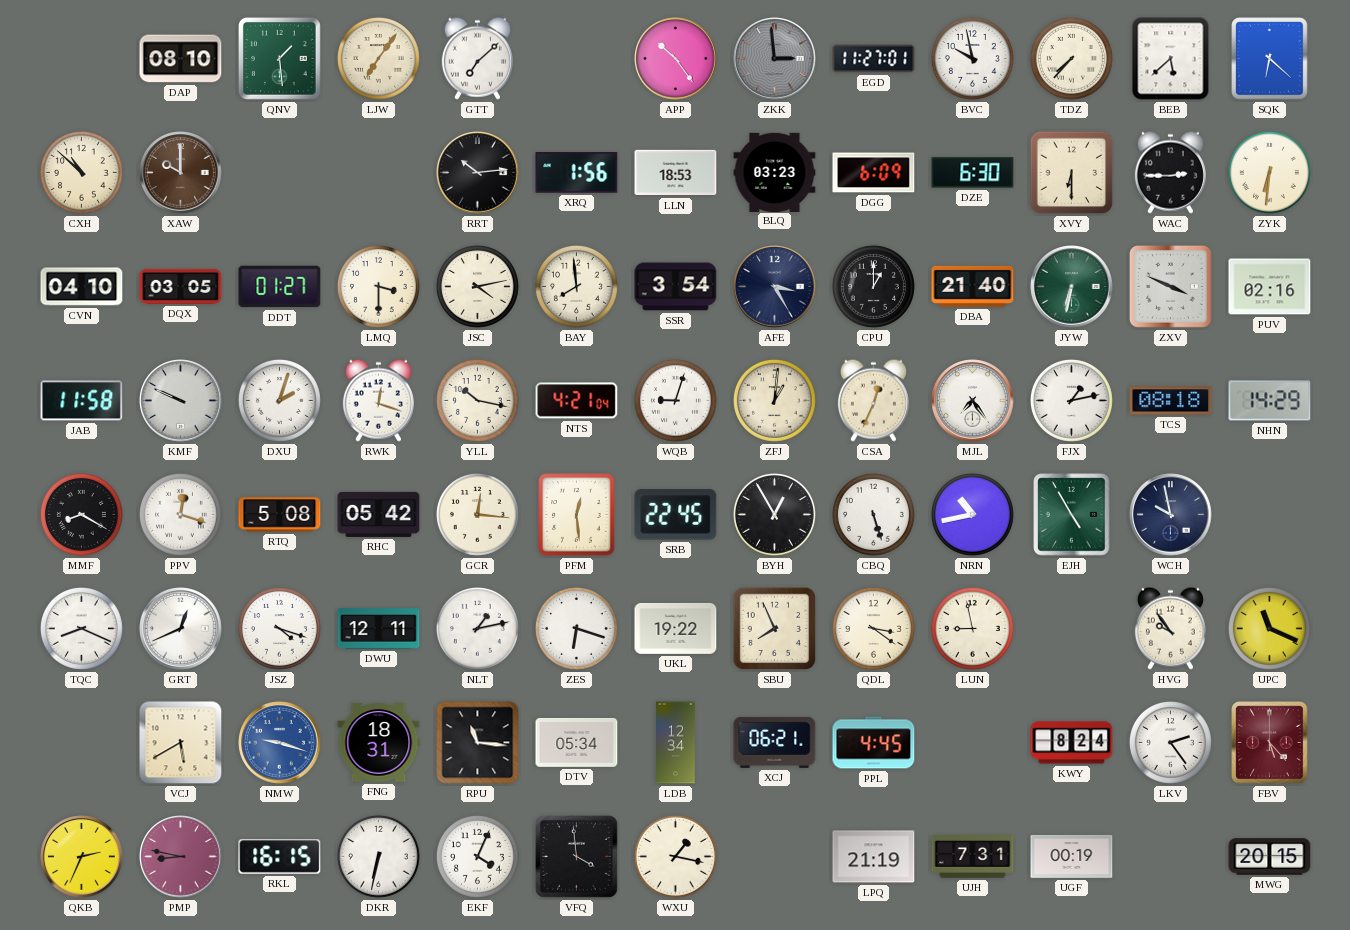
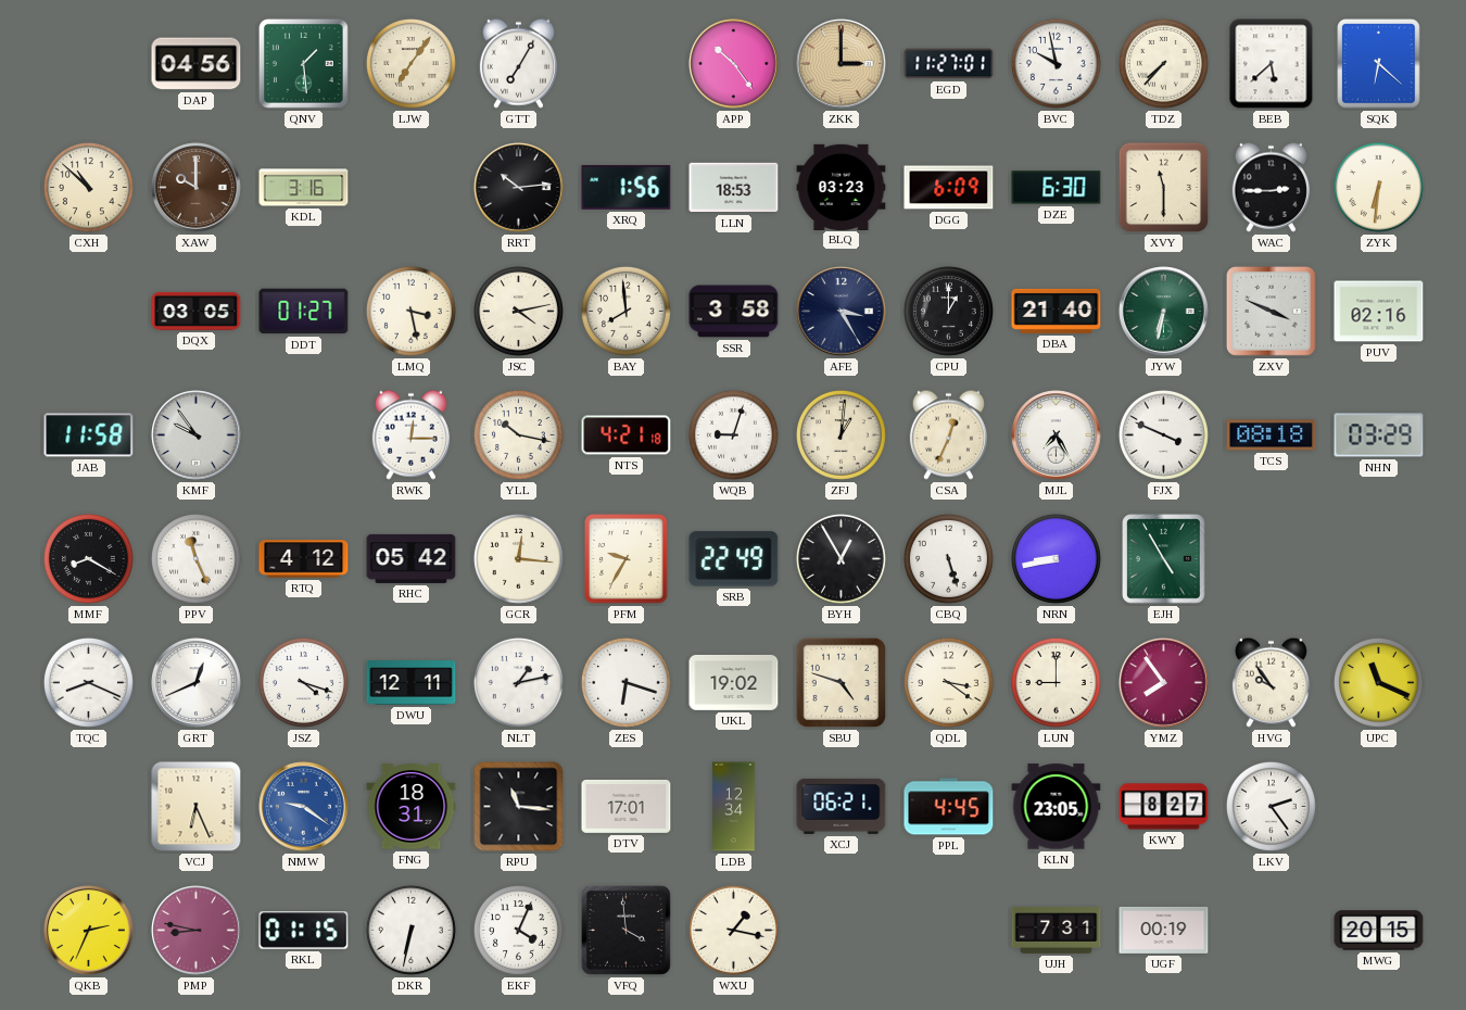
DAP: 08:10 -> 04:56 (197, 64)
GTT: 7:08 -> 7:05 (518, 63)
ZKK: 2:59 -> 3:00 (842, 64)
ZKK dial: grey -> champagne (842, 64)
KDL: none -> 3:16 (304, 188)
XVY: 6:30 -> 11:30 (1164, 188)
CVN: 04:10 -> none (82, 287)
LMQ: 3:30 -> 3:28 (410, 311)
SSR: 3:54 -> 3:58 (734, 312)
KMF: 9:49 -> 9:54 (197, 435)
DXU: 2:03 -> none (279, 400)
RWK: 12:18 -> 12:15 (410, 434)
NTS: 4:21:04 -> 4:21:18 (627, 435)
MJL: 7:24 -> 7:25 (1057, 435)
FJX: 1:13 -> 3:49 (1163, 434)
NHN: 14:29 -> 03:29 (1379, 435)
PPV: 12:18 -> 11:26 (195, 558)
RTQ: 5:08 -> 4:12 (304, 559)
PFM: 12:29 -> 9:35 (627, 559)
SRB: 22:45 -> 22:49 (734, 559)
NRN: 10:43 -> 8:43 (1056, 558)
WCH: 9:58 -> none (1171, 515)
UKL: 19:22 -> 19:02 (734, 682)
SBU: 7:56 -> 4:48 (842, 683)
LUN: 8:58 -> 9:00 (1056, 682)
YMZ: none -> 7:54 (1164, 683)
VCJ: 5:40 -> 6:26 (197, 807)
NMW: 9:18 -> 9:21 (304, 807)
DTV: 05:34 -> 17:01 (627, 806)
KLN: none -> 23:05 (1057, 807)
KWY: 8:24 -> 8:27 (1164, 807)
FBV: 5:23 -> none (1270, 743)
RKL: 16:15 -> 01:15 (304, 931)
LPQ: 21:19 -> none (874, 857)
